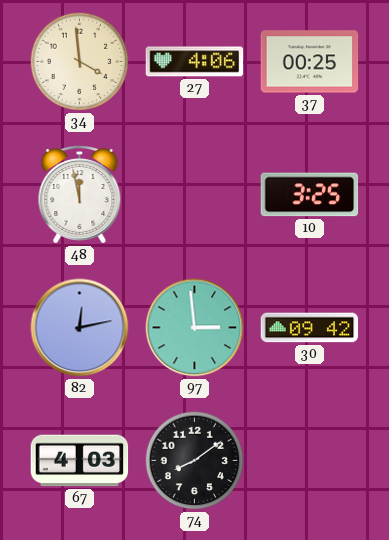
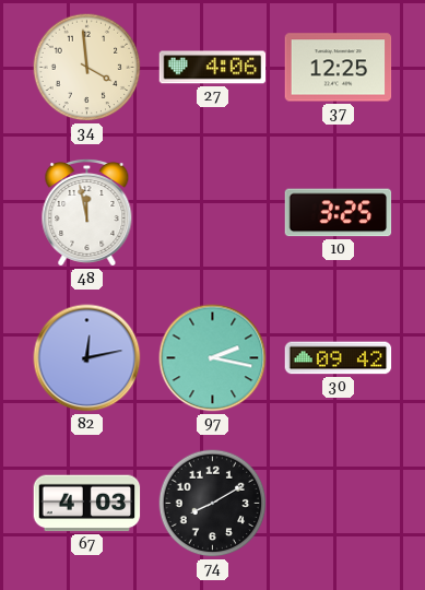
37: 00:25 -> 12:25 (339, 68)
97: 2:59 -> 2:17 (213, 358)
74: 8:09 -> 8:10 (213, 504)
